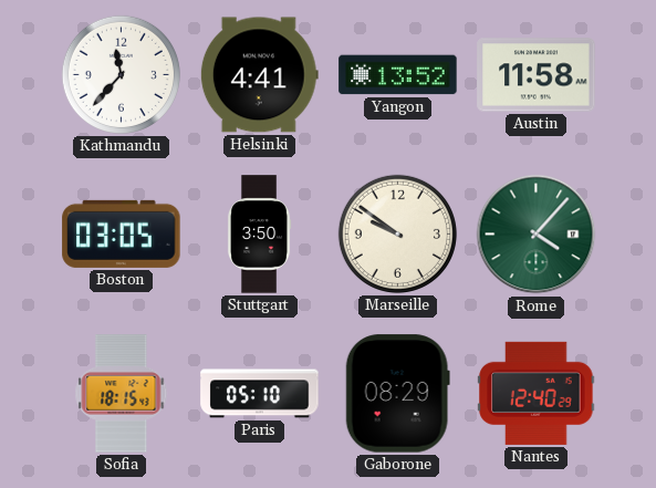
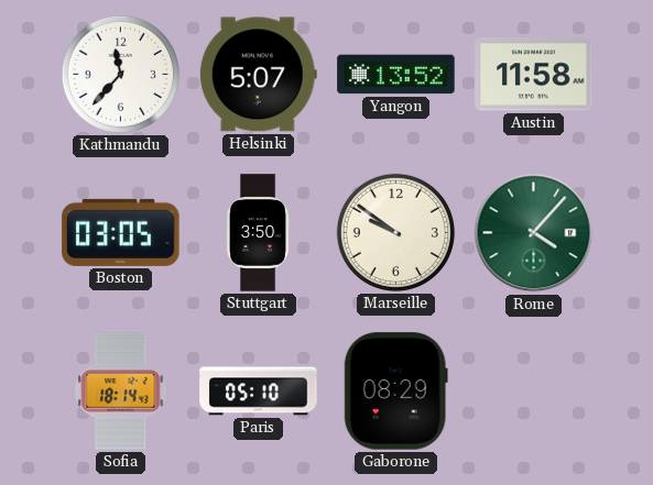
Helsinki: 4:41 -> 5:07 (258, 75)
Sofia: 18:15 -> 18:14 (121, 392)
Nantes: 12:40 -> none (537, 393)
